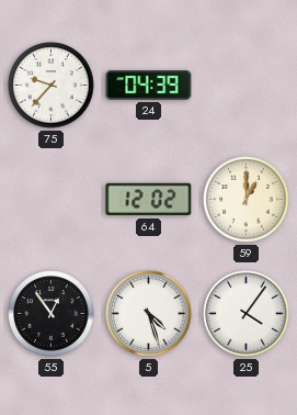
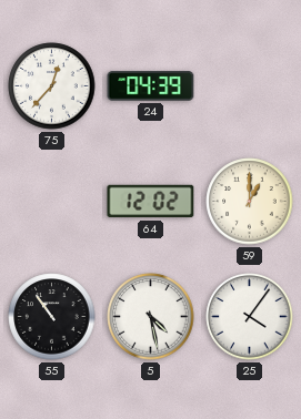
75: 9:37 -> 12:37 (52, 86)
55: 12:54 -> 10:54 (52, 317)
5: 4:27 -> 4:28 (151, 317)
